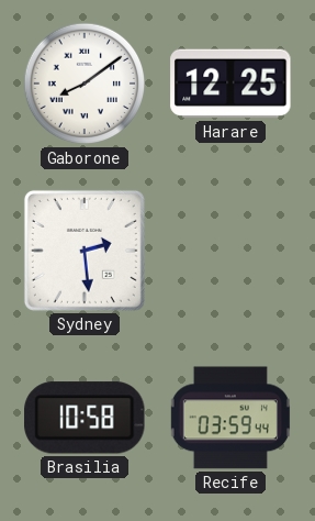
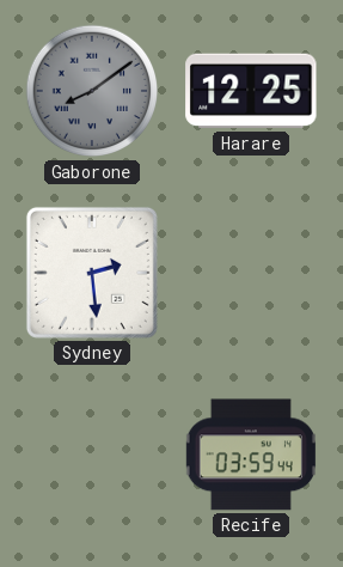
Gaborone dial: white -> grey (92, 91)
Brasilia: 10:58 -> none (85, 418)
